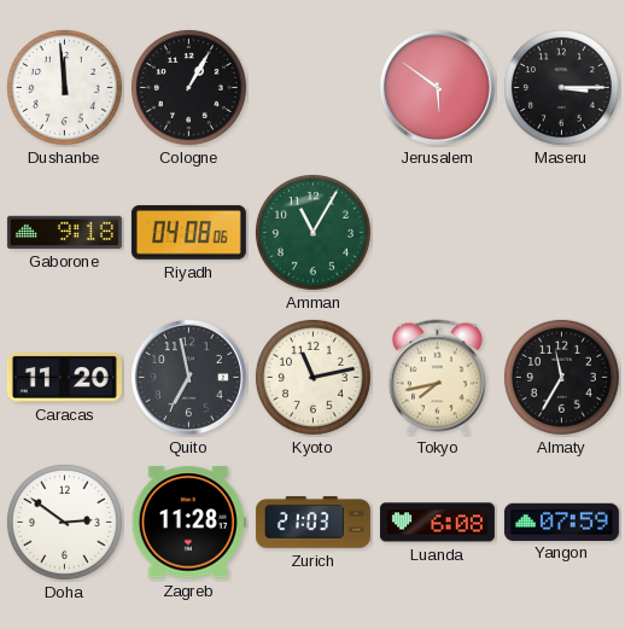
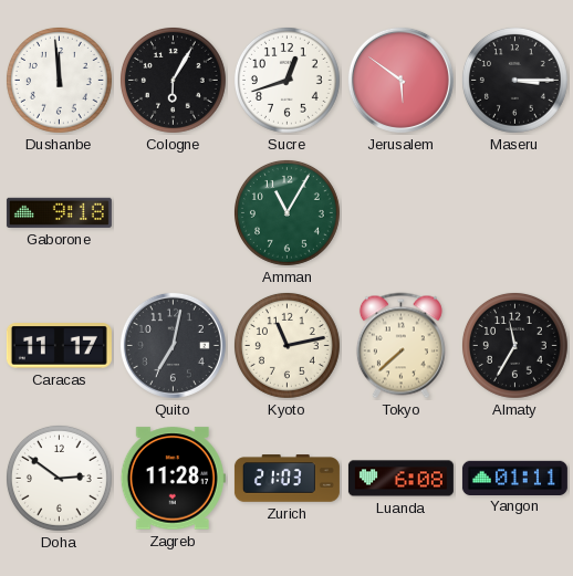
Cologne: 1:05 -> 6:05 (173, 80)
Sucre: none -> 12:42 (286, 80)
Riyadh: 04:08 -> none (188, 232)
Caracas: 11:20 -> 11:17 (59, 346)
Quito: 6:58 -> 7:02 (173, 345)
Tokyo: 7:43 -> 7:38 (400, 346)
Yangon: 07:59 -> 01:11 (514, 478)
